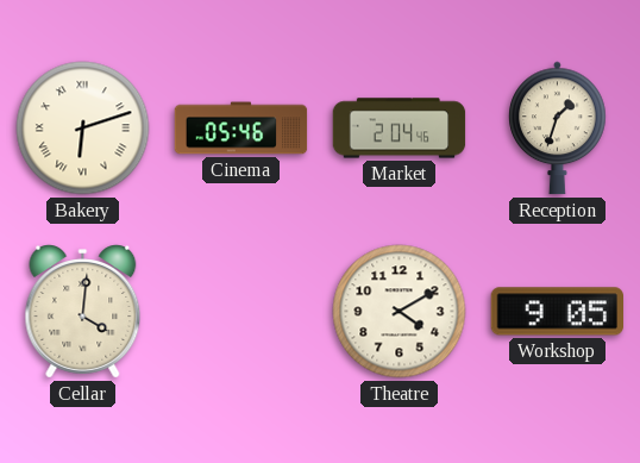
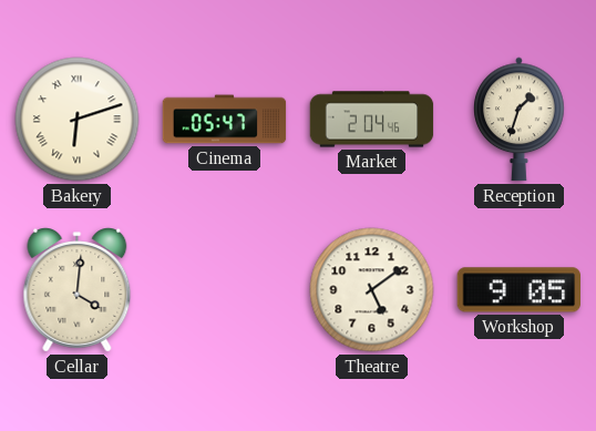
Cinema: 05:46 -> 05:47 (225, 120)
Theatre: 4:10 -> 5:09 (372, 290)
